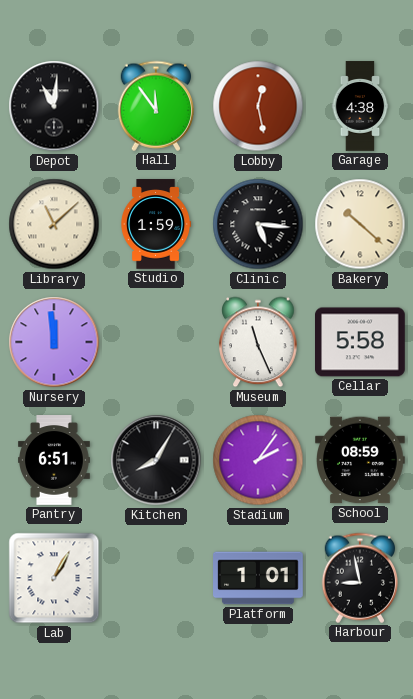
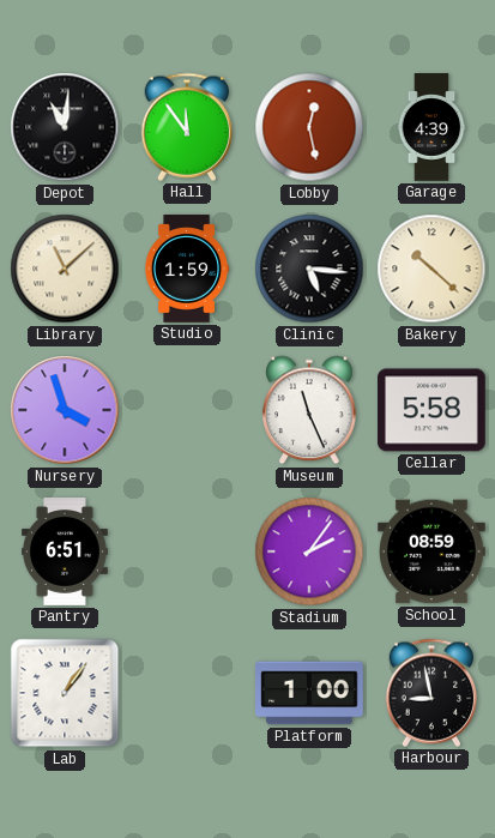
Garage: 4:38 -> 4:39 (431, 127)
Nursery: 11:59 -> 3:57 (65, 410)
Kitchen: 8:05 -> none (156, 460)
Lab: 1:05 -> 1:06 (65, 693)
Platform: 1:01 -> 1:00 (309, 693)
